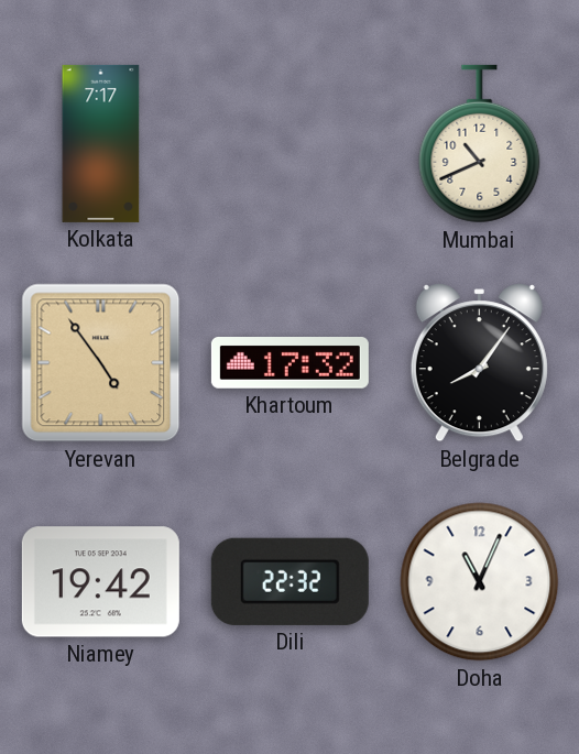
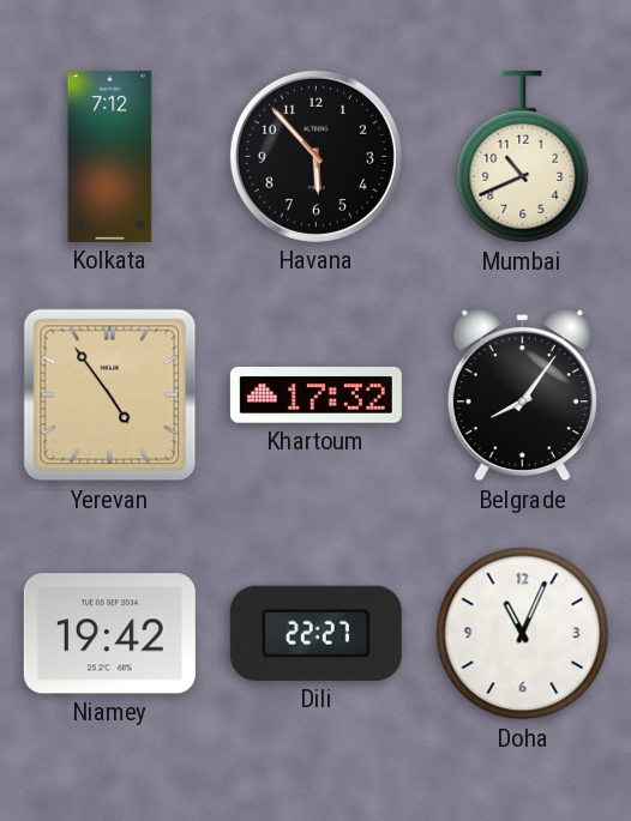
Kolkata: 7:17 -> 7:12 (110, 156)
Havana: none -> 5:53 (315, 156)
Dili: 22:32 -> 22:27 (315, 633)
